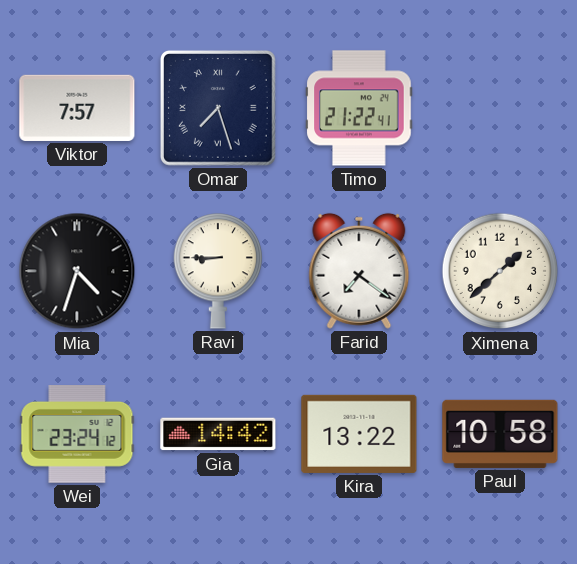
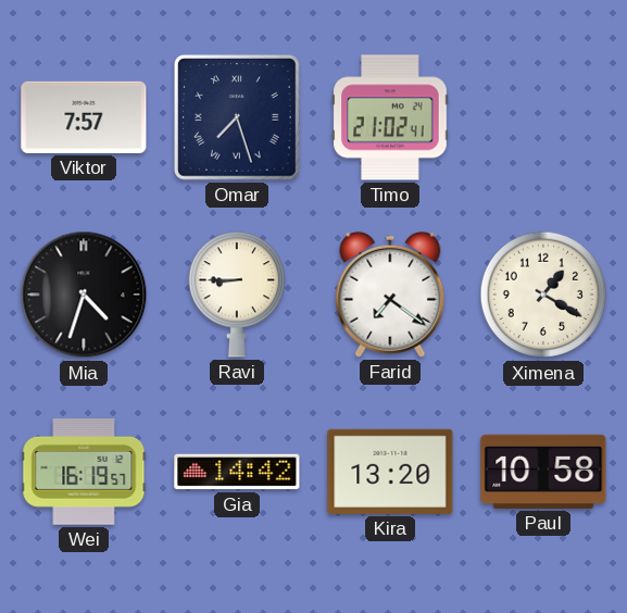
Timo: 21:22 -> 21:02 (390, 117)
Ximena: 1:38 -> 1:20 (543, 295)
Wei: 23:24 -> 16:19 (84, 473)
Kira: 13:22 -> 13:20 (390, 472)
